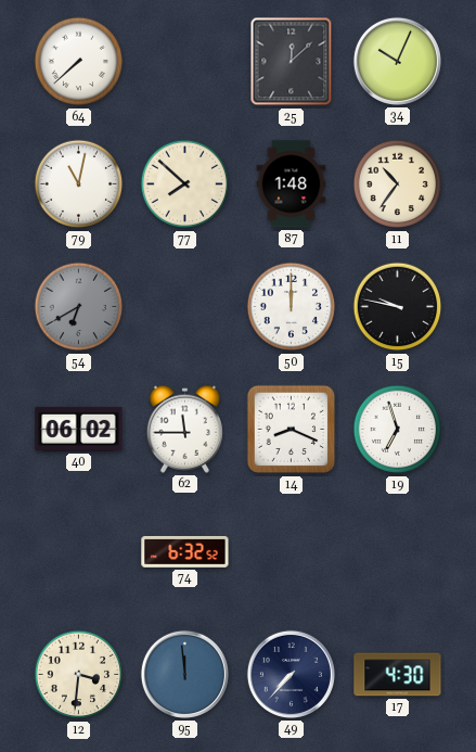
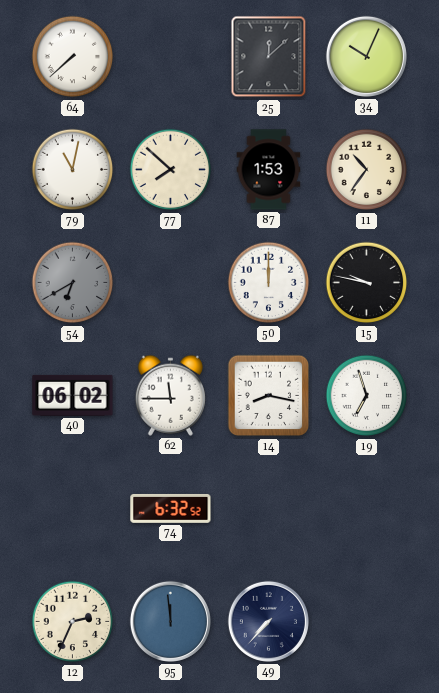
87: 1:48 -> 1:53 (269, 170)
14: 8:19 -> 8:17 (269, 396)
12: 3:31 -> 2:34 (73, 622)
17: 4:30 -> none (398, 675)
